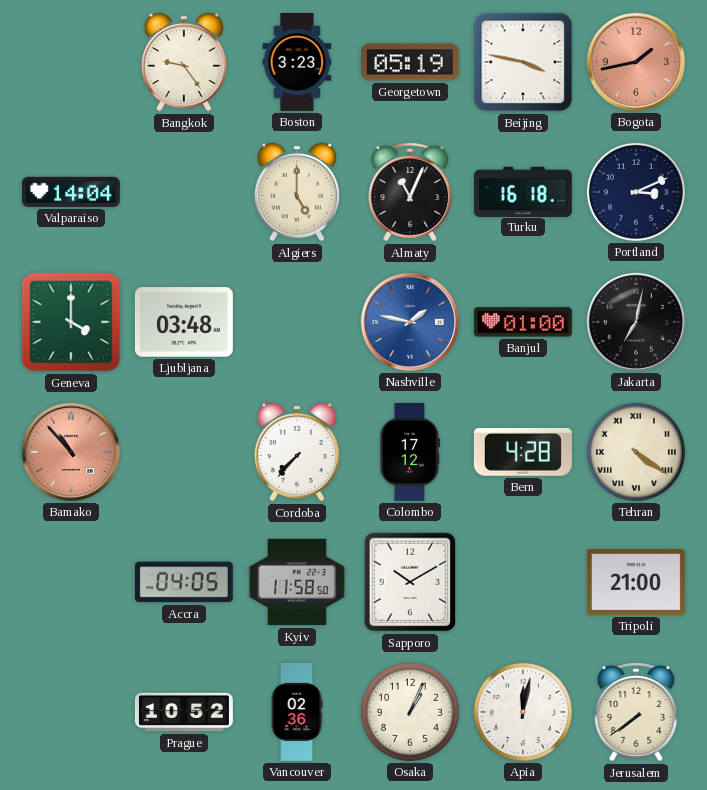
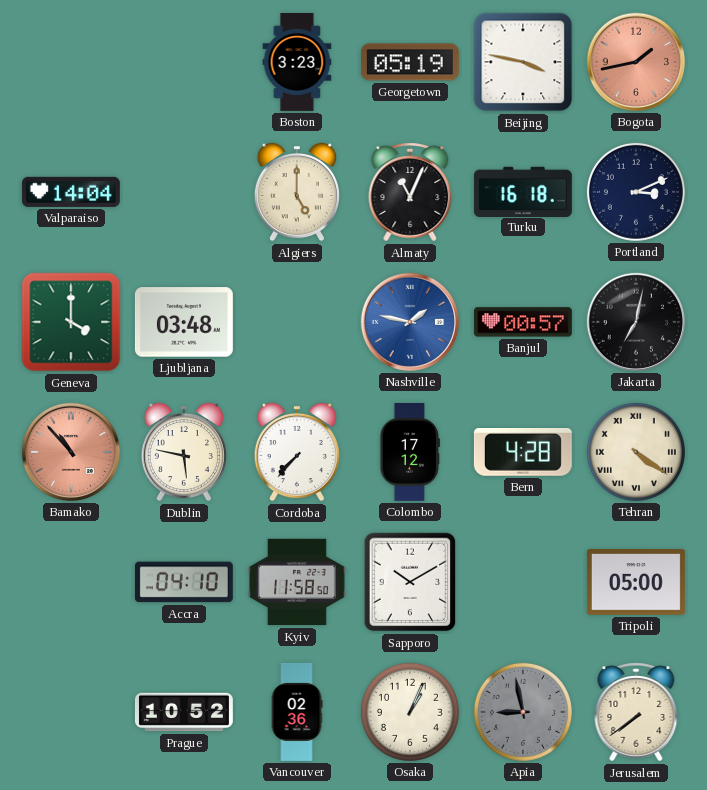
Bangkok: 9:24 -> none (184, 62)
Banjul: 01:00 -> 00:57 (523, 322)
Dublin: none -> 5:47 (184, 452)
Accra: 04:05 -> 04:10 (184, 582)
Tripoli: 21:00 -> 05:00 (636, 582)
Apia: 12:02 -> 8:58 (523, 712)
Apia dial: white -> grey (523, 712)
